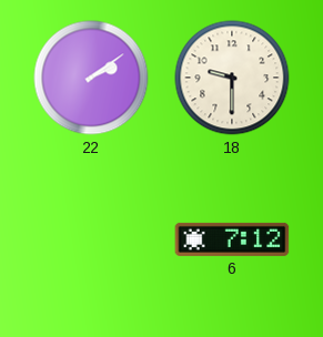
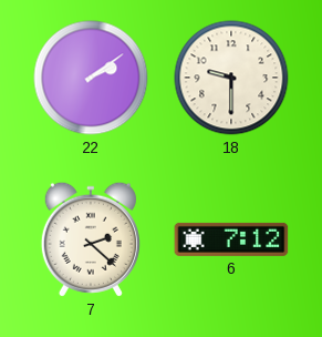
7: none -> 2:22 (91, 239)
